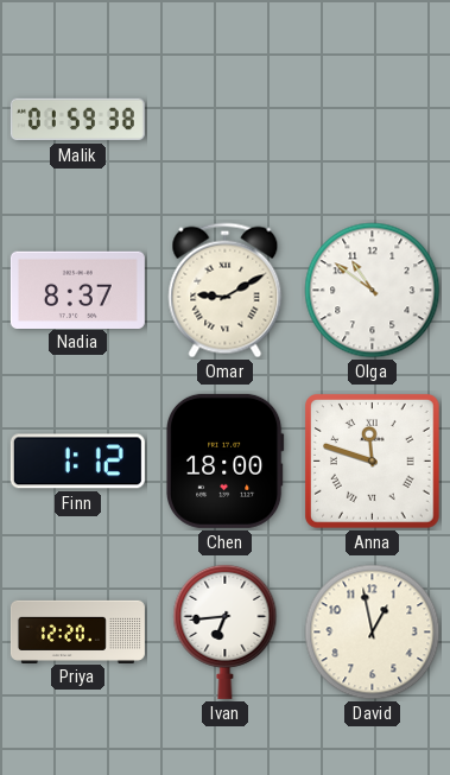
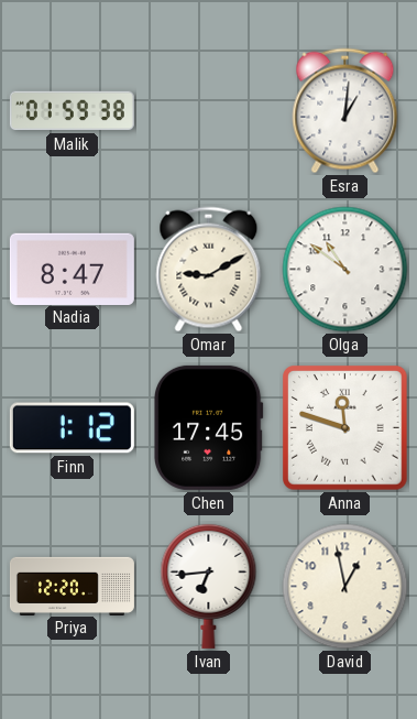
Esra: none -> 1:01 (345, 111)
Nadia: 8:37 -> 8:47 (72, 269)
Chen: 18:00 -> 17:45 (209, 427)
